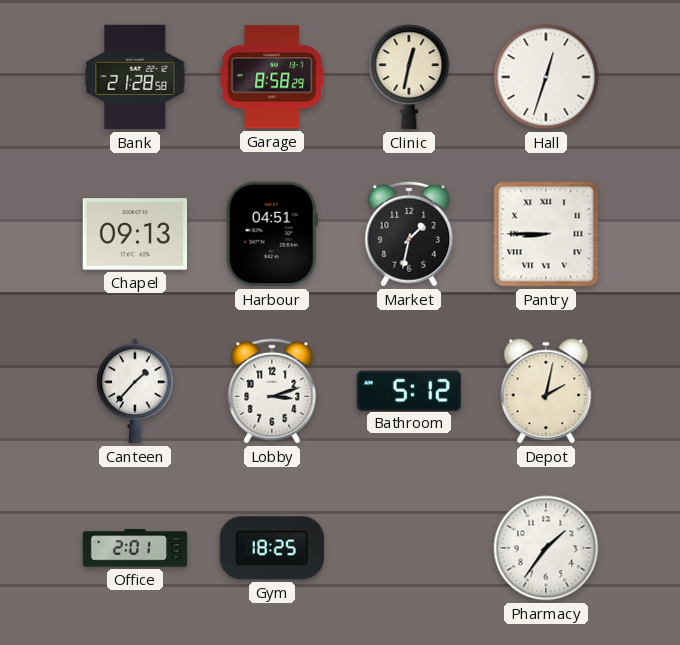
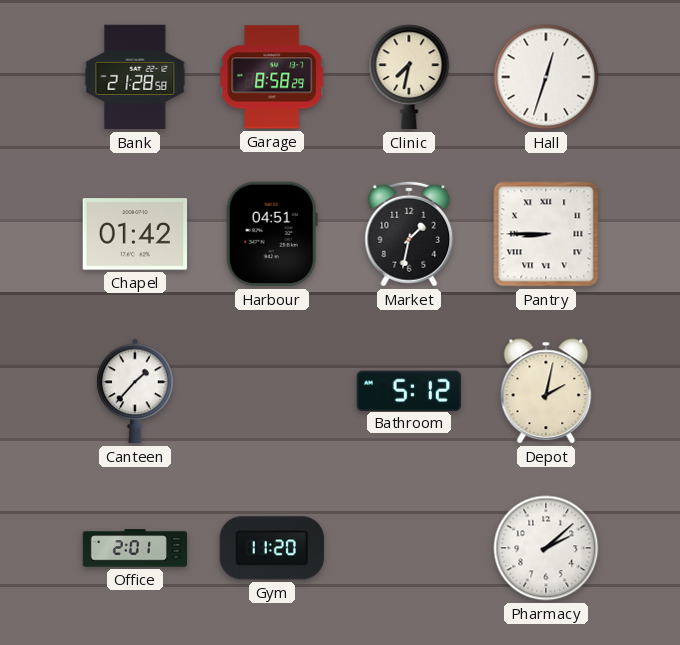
Clinic: 12:32 -> 7:32 (409, 77)
Chapel: 09:13 -> 01:42 (135, 234)
Lobby: 3:12 -> none (272, 391)
Gym: 18:25 -> 11:20 (272, 548)
Pharmacy: 1:36 -> 2:08 (546, 548)
